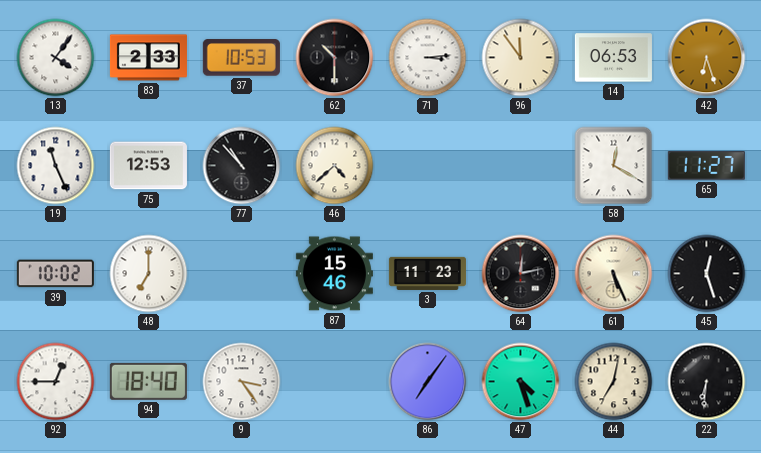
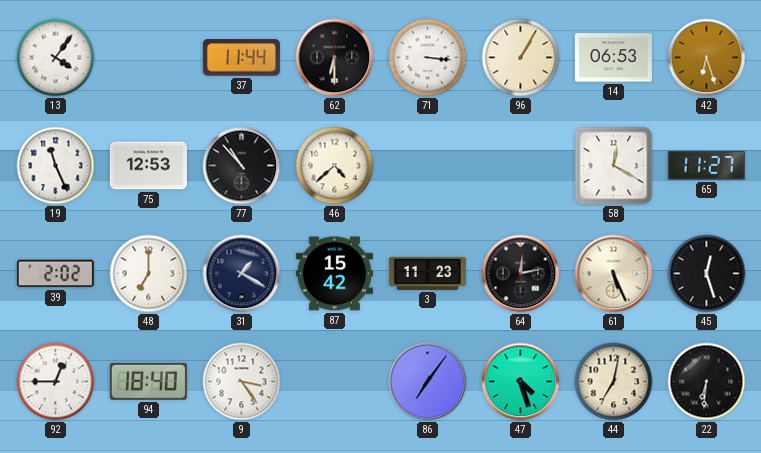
83: 2:33 -> none (148, 58)
37: 10:53 -> 11:44 (241, 58)
62: 10:30 -> 6:30 (335, 58)
71: 3:14 -> 3:16 (428, 58)
96: 11:54 -> 1:05 (521, 58)
39: 10:02 -> 2:02 (55, 274)
31: none -> 1:20 (242, 274)
87: 15:46 -> 15:42 (334, 274)
